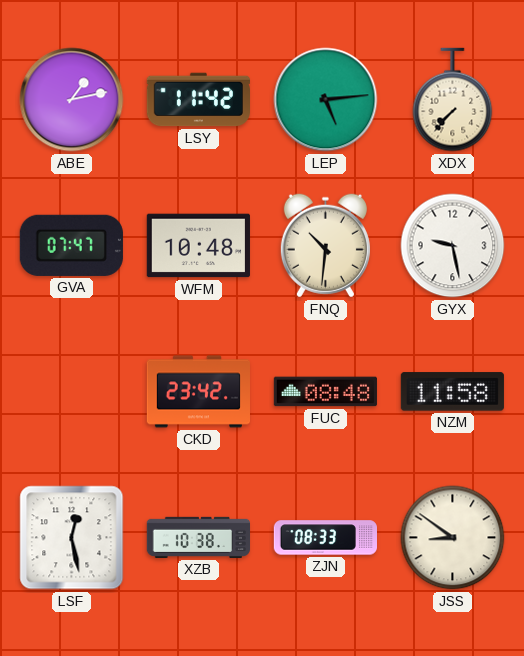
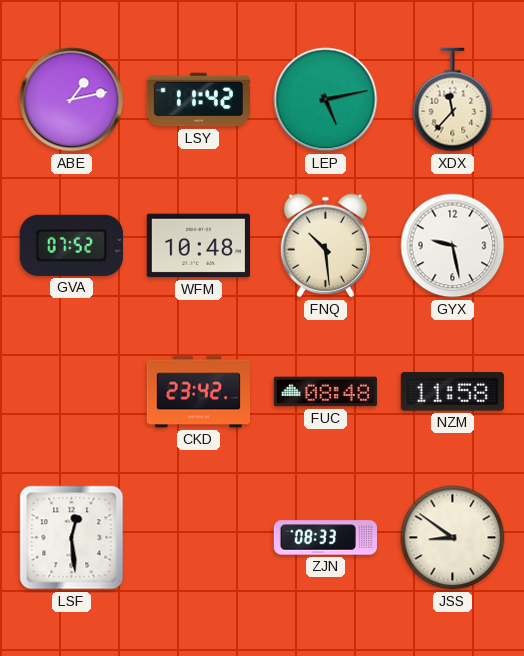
LEP: 5:14 -> 5:13 (326, 100)
XDX: 7:37 -> 11:37 (453, 100)
GVA: 07:47 -> 07:52 (71, 245)
FNQ: 10:31 -> 10:29 (325, 246)
LSF: 12:28 -> 12:29 (72, 538)
XZB: 10:38 -> none (198, 537)
